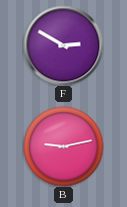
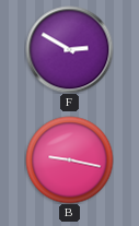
B: 9:13 -> 9:17 (69, 159)
